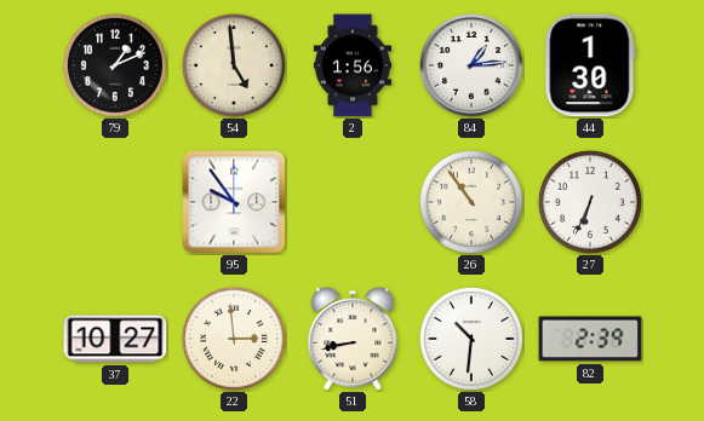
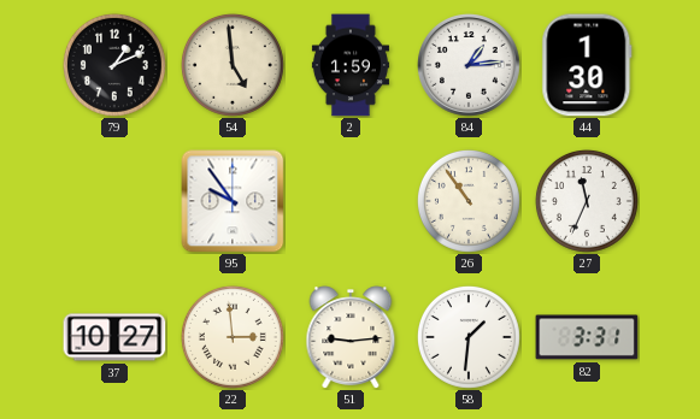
2: 1:56 -> 1:59 (351, 65)
27: 6:34 -> 11:34 (587, 201)
51: 8:43 -> 9:14 (351, 337)
58: 10:31 -> 1:31 (469, 337)
82: 2:39 -> 3:31 (587, 337)
